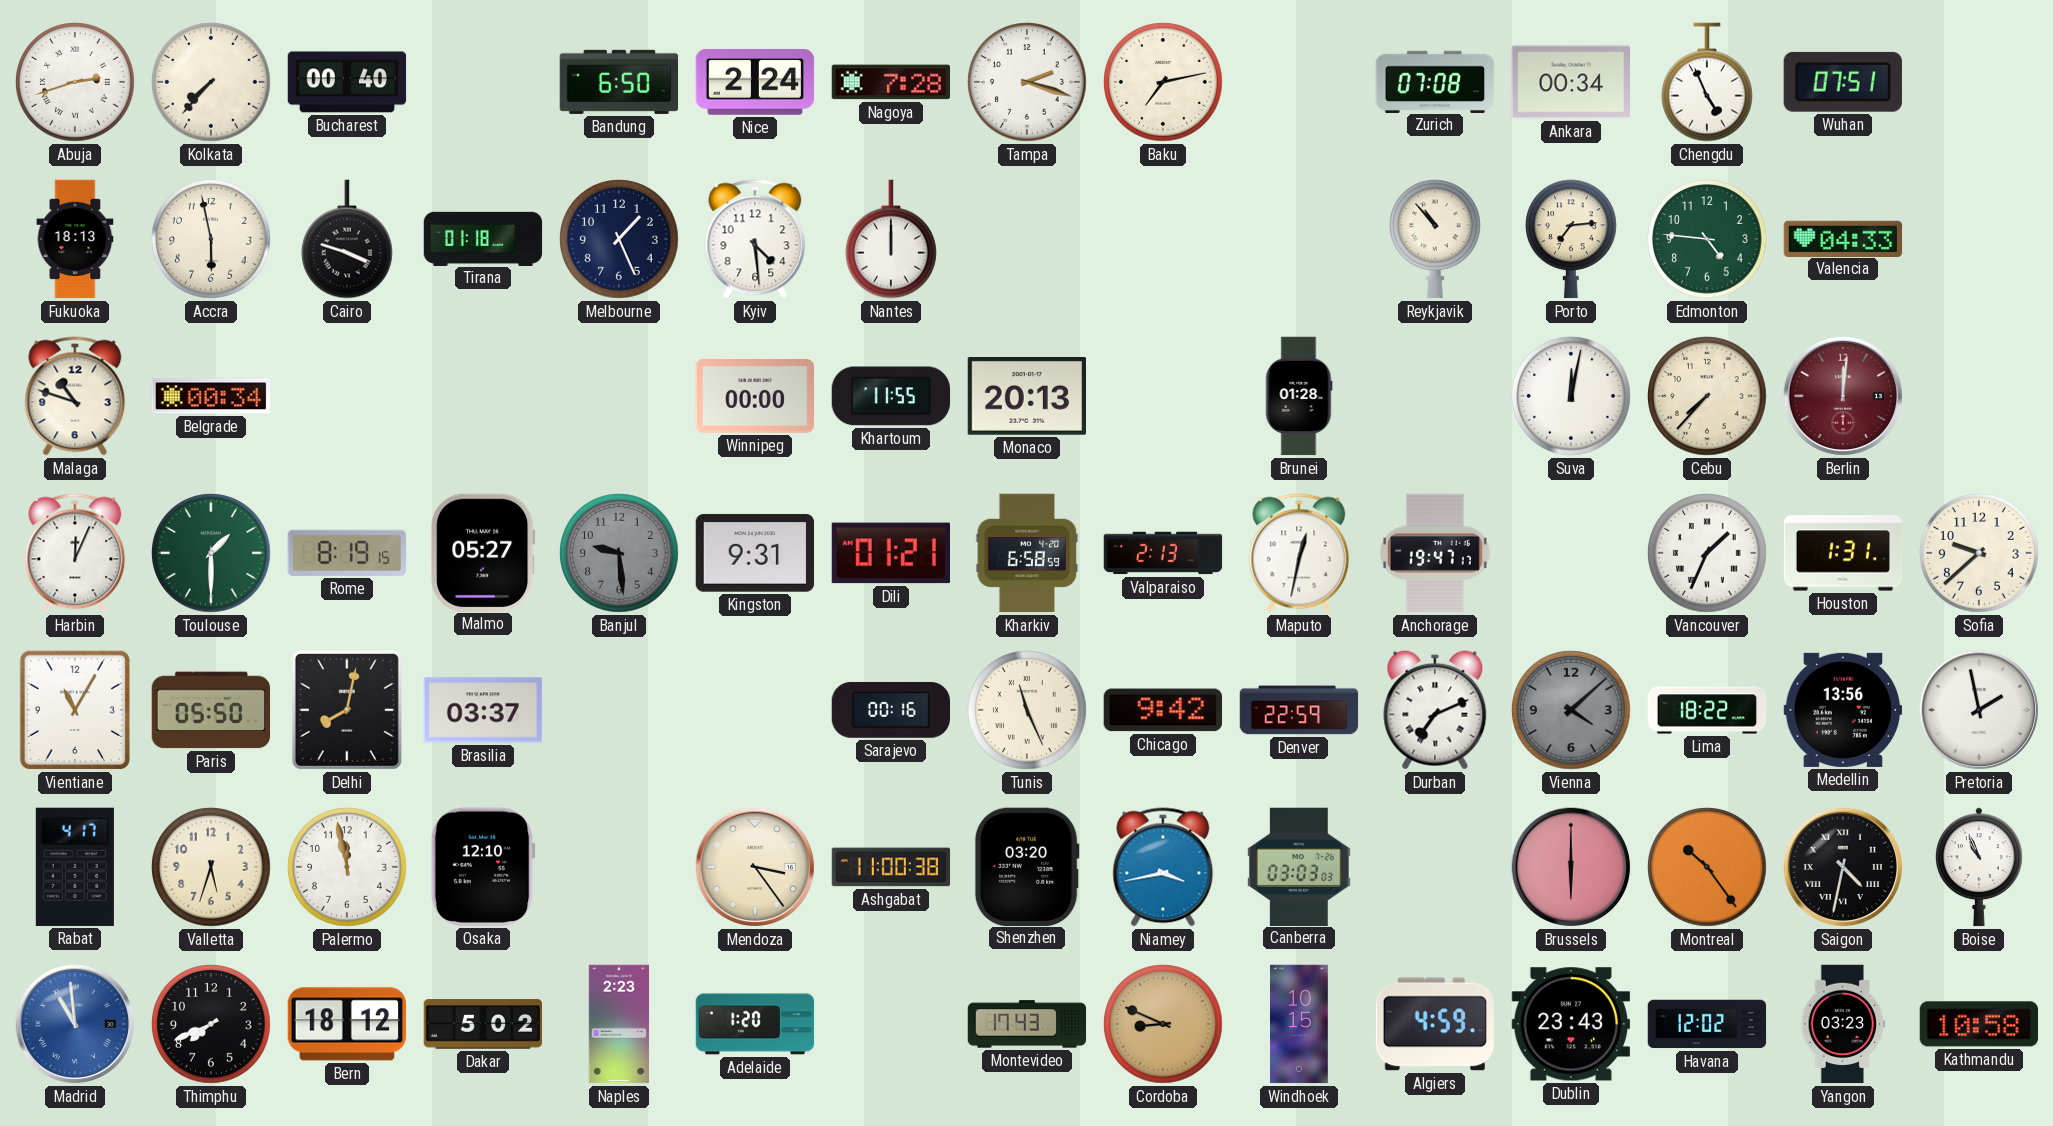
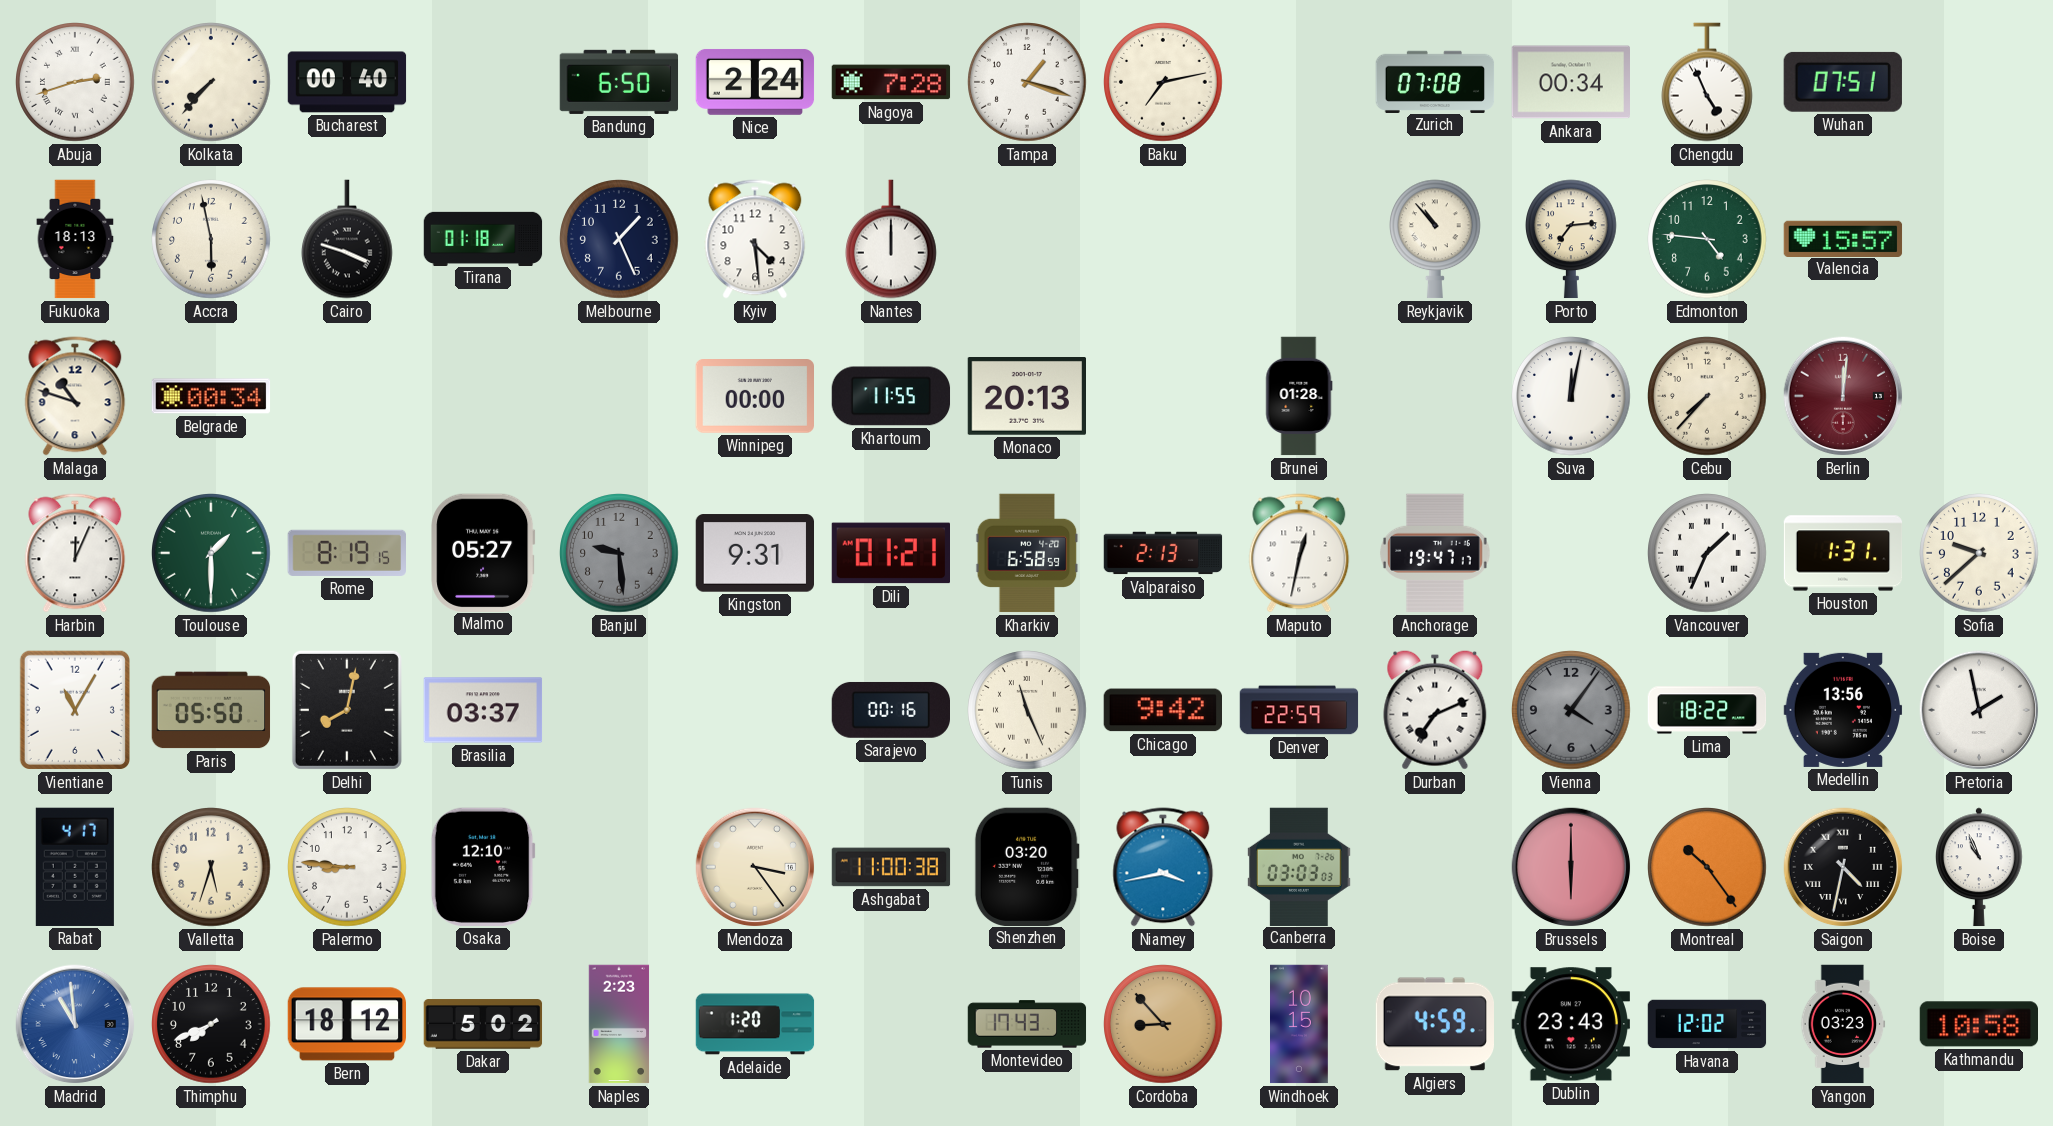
Tampa: 2:18 -> 1:18 (1027, 82)
Valencia: 04:33 -> 15:57 (1843, 238)
Vienna: 4:08 -> 4:06 (1571, 710)
Palermo: 11:58 -> 8:46 (347, 867)
Cordoba: 8:49 -> 8:53 (1163, 1024)
